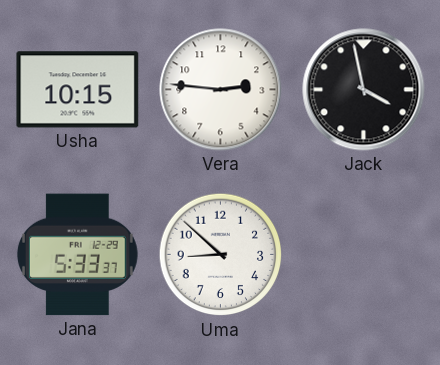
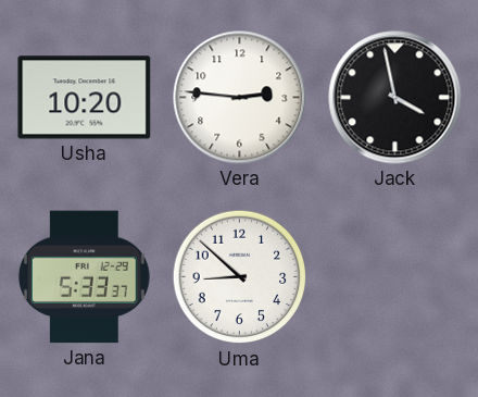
Usha: 10:15 -> 10:20 (85, 98)
